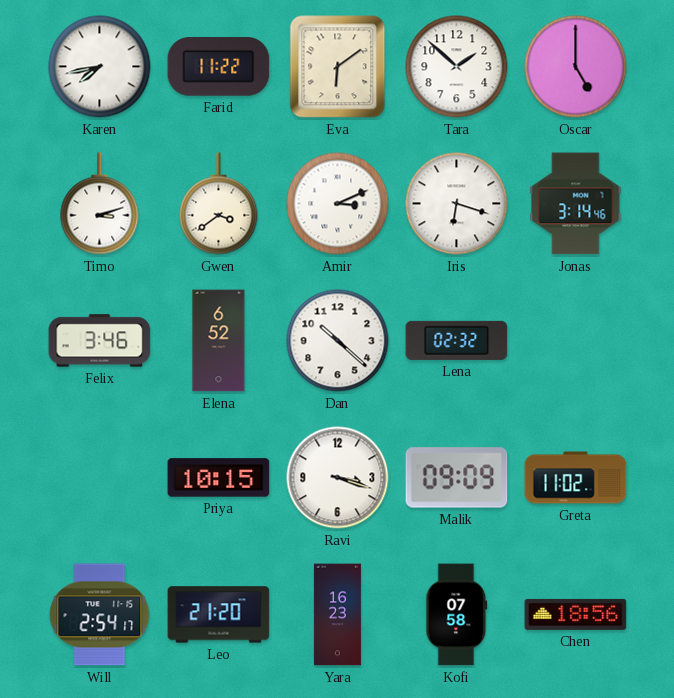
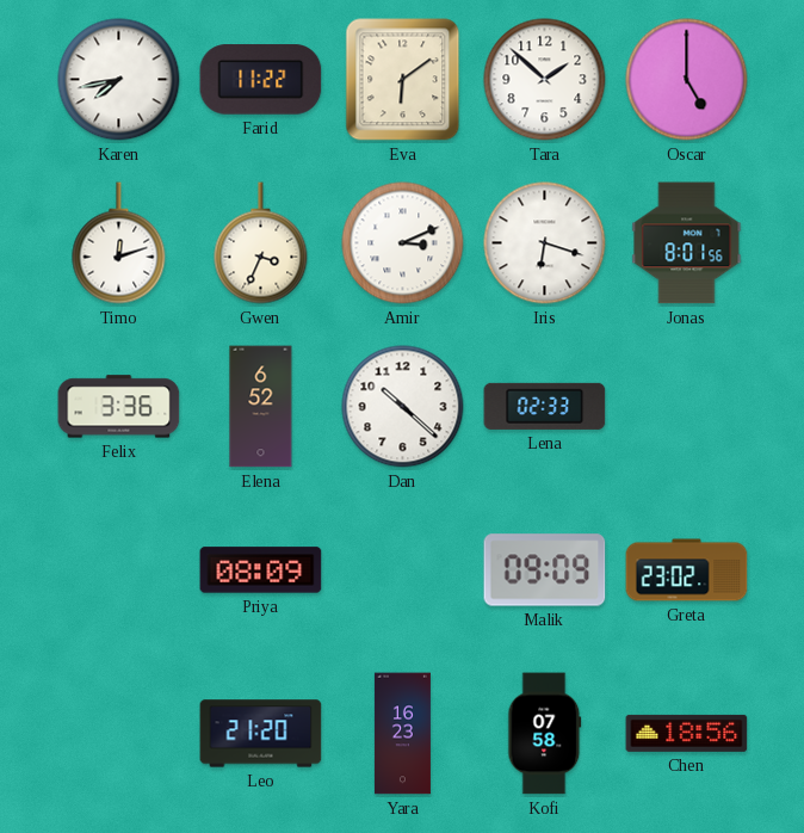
Timo: 3:12 -> 12:12 (119, 243)
Gwen: 3:39 -> 3:34 (261, 243)
Jonas: 3:14 -> 8:01 (687, 243)
Felix: 3:46 -> 3:36 (119, 407)
Lena: 02:32 -> 02:33 (545, 406)
Priya: 10:15 -> 08:09 (261, 570)
Ravi: 3:18 -> none (338, 478)
Greta: 11:02 -> 23:02 (687, 570)
Will: 2:54 -> none (100, 615)
